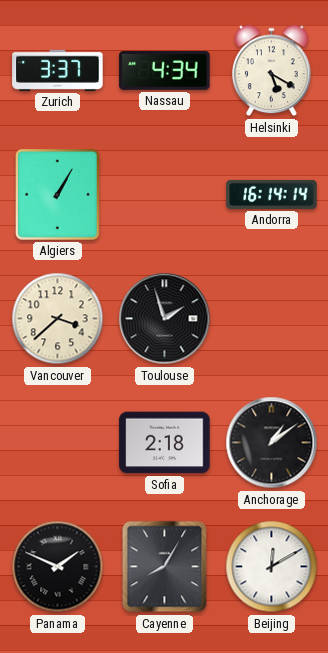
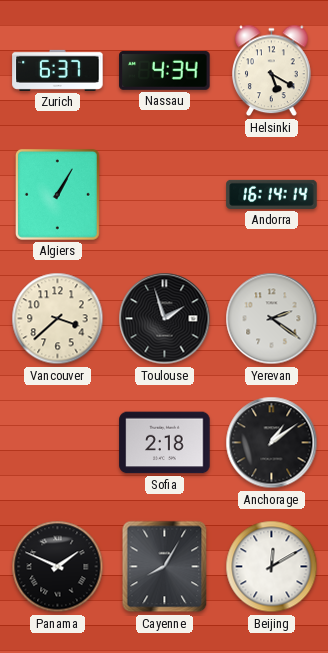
Zurich: 3:37 -> 6:37 (58, 70)
Yerevan: none -> 2:21 (272, 319)
